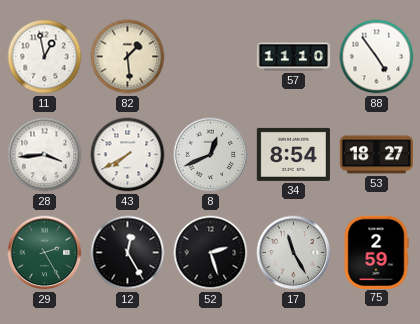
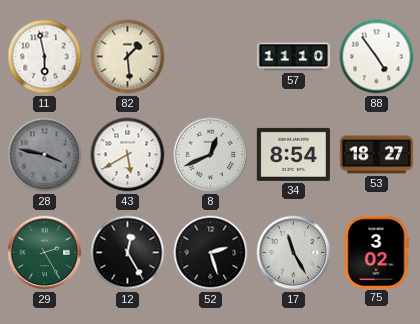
11: 12:58 -> 5:58 (45, 57)
28: 3:44 -> 3:47 (45, 155)
28 dial: white -> grey (45, 155)
43: 7:40 -> 5:40 (128, 155)
75: 2:59 -> 3:02 (376, 252)
